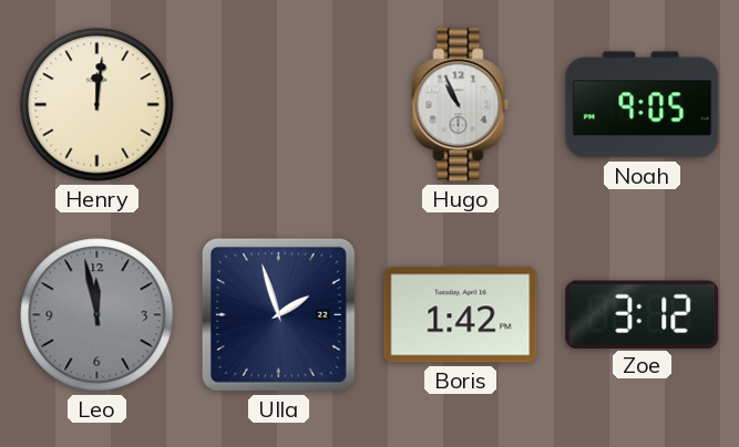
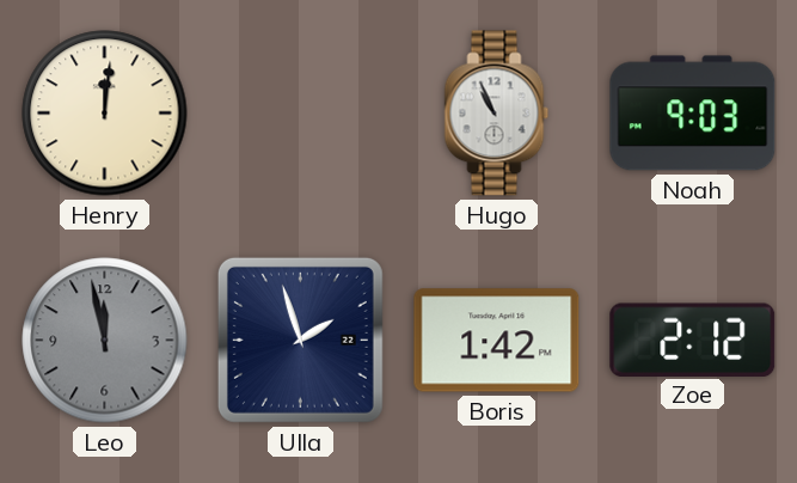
Noah: 9:05 -> 9:03 (693, 114)
Zoe: 3:12 -> 2:12 (693, 340)
